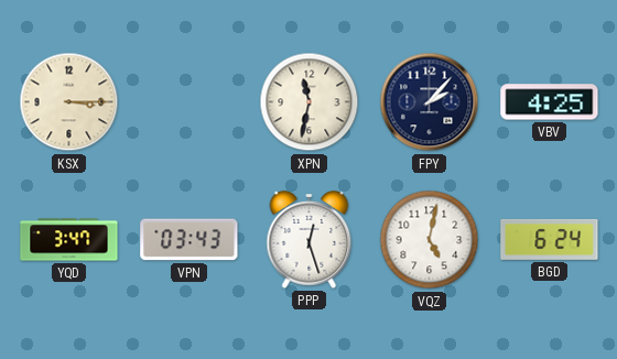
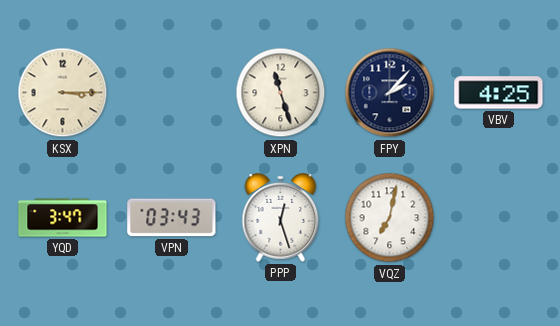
XPN: 11:32 -> 11:27 (281, 93)
VQZ: 5:02 -> 7:02 (390, 218)
BGD: 6:24 -> none (550, 239)
